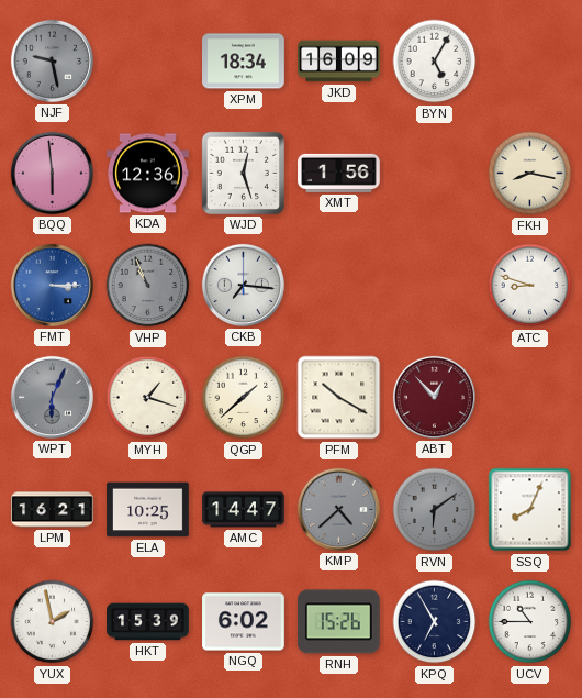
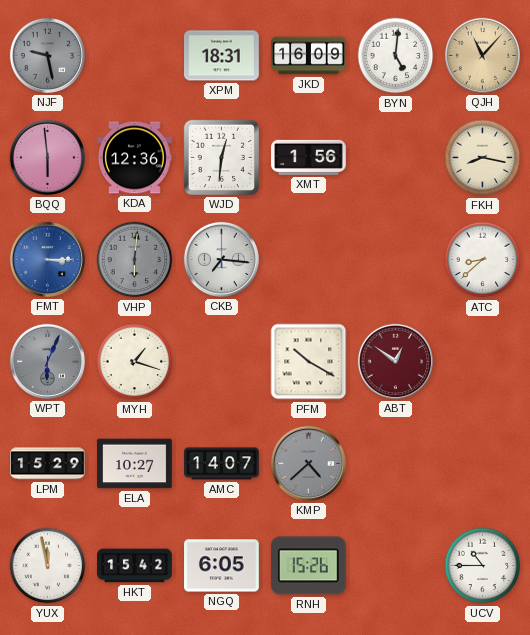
XPM: 18:34 -> 18:31 (222, 56)
BYN: 5:05 -> 5:01 (396, 56)
QJH: none -> 11:07 (482, 55)
WJD: 12:27 -> 12:31 (221, 157)
VHP: 10:56 -> 6:01 (135, 260)
ATC: 8:48 -> 8:38 (483, 260)
QGP: 1:38 -> none (244, 398)
ABT: 12:53 -> 12:51 (395, 361)
LPM: 16:21 -> 15:29 (48, 464)
ELA: 10:25 -> 10:27 (135, 464)
AMC: 14:47 -> 14:07 (222, 464)
RVN: 6:09 -> none (435, 510)
SSQ: 8:04 -> none (530, 510)
YUX: 1:58 -> 11:58 (48, 566)
HKT: 15:39 -> 15:42 (135, 566)
NGQ: 6:02 -> 6:05 (222, 566)
KPQ: 6:55 -> none (435, 622)
